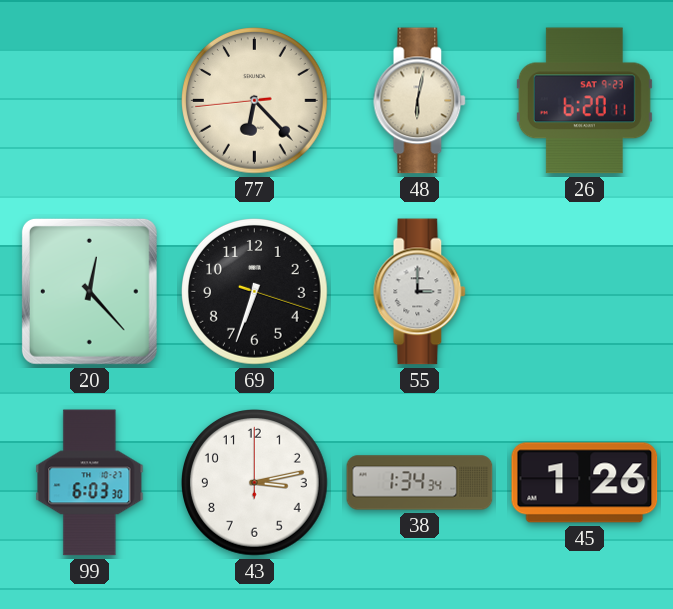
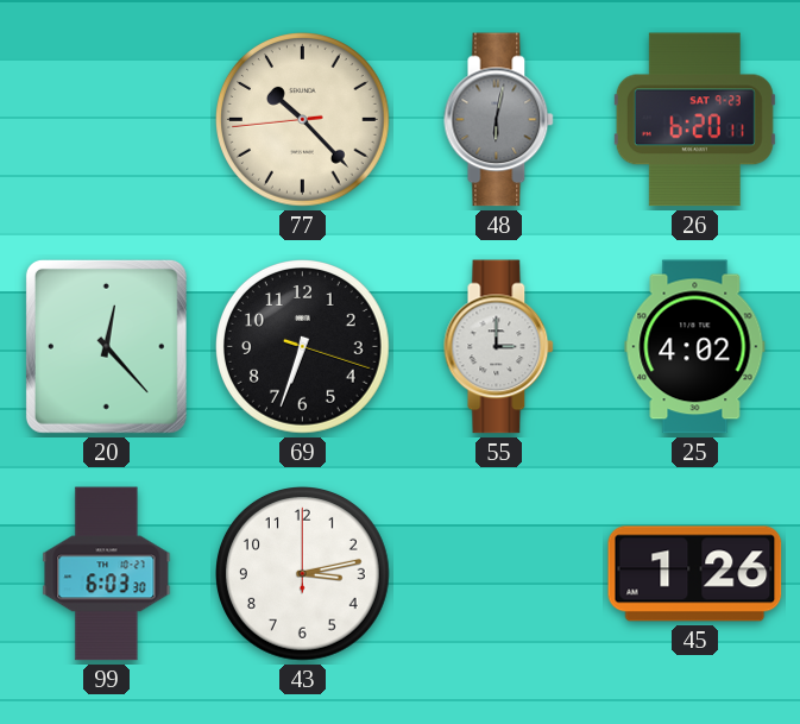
77: 6:22 -> 10:22 (303, 120)
48 dial: cream -> grey (499, 120)
25: none -> 4:02 (695, 347)
38: 1:34 -> none (420, 483)
